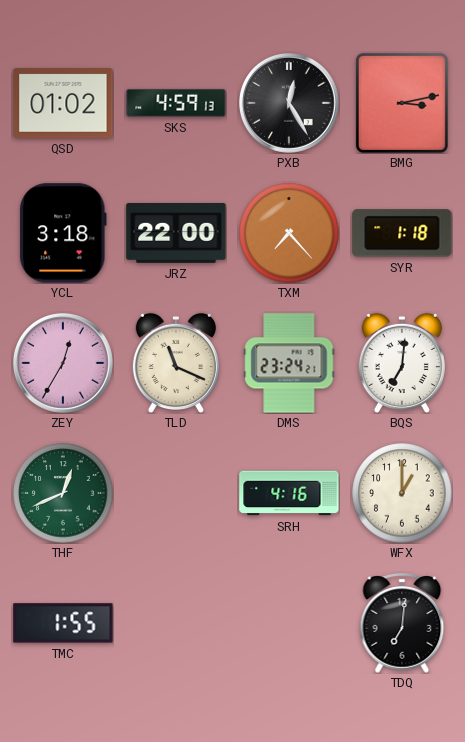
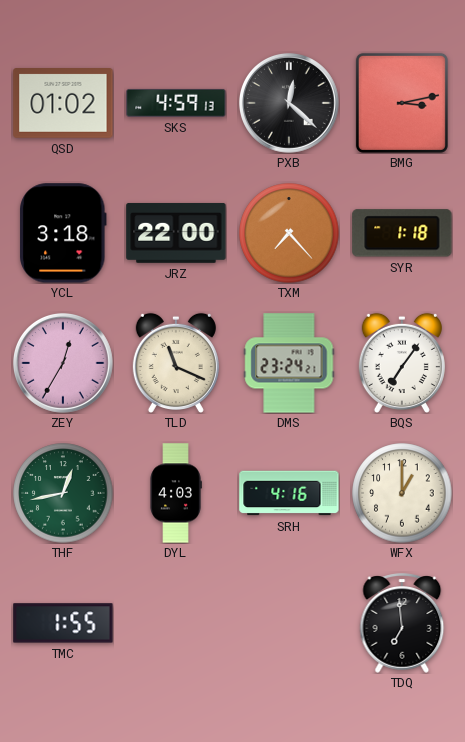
PXB: 12:25 -> 12:22 (289, 103)
BQS: 7:01 -> 7:06 (402, 362)
THF: 12:41 -> 12:43 (63, 493)
DYL: none -> 4:03 (176, 493)
TDQ: 7:01 -> 6:59 (402, 623)
